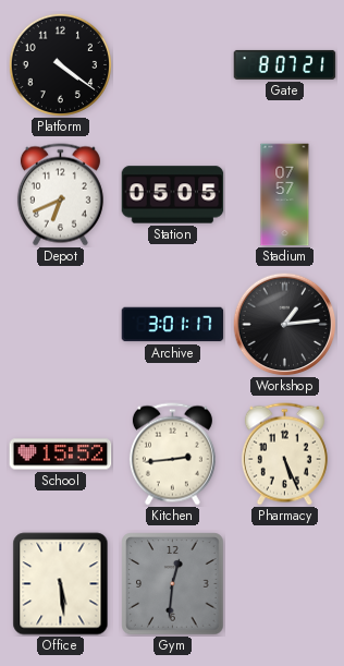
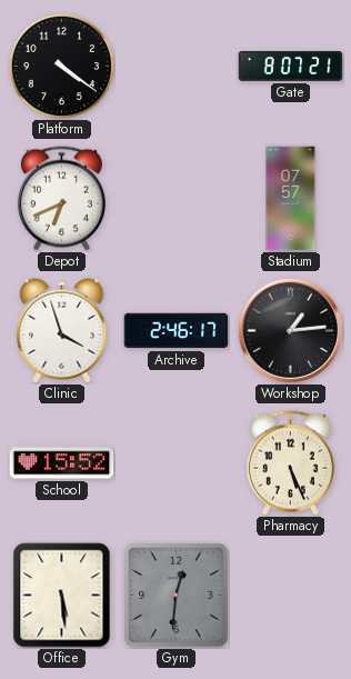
Station: 05:05 -> none (173, 195)
Clinic: none -> 3:57 (62, 331)
Archive: 3:01 -> 2:46 (177, 331)
Kitchen: 2:44 -> none (172, 455)
